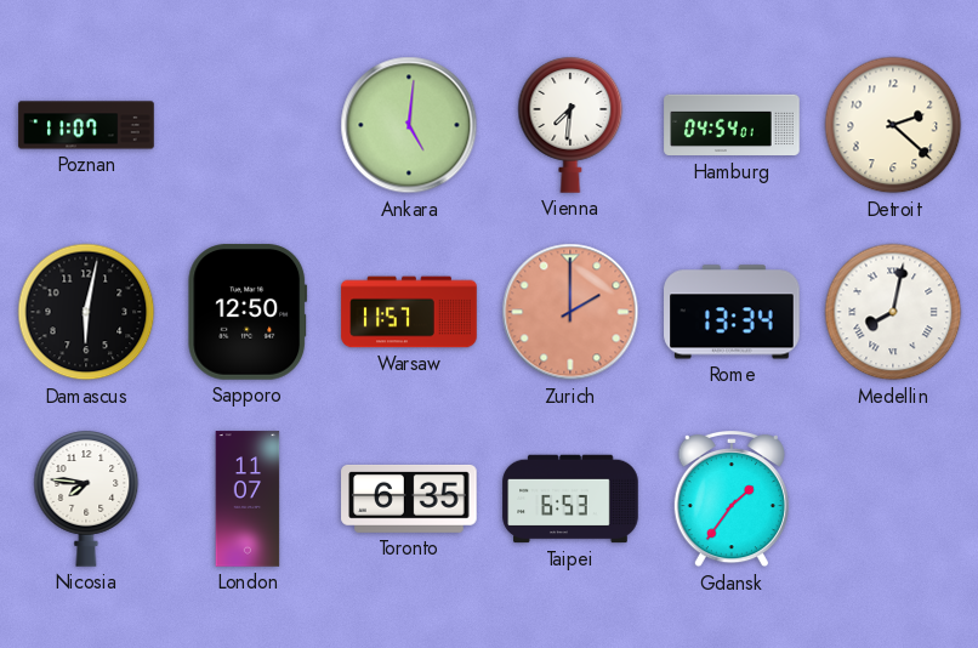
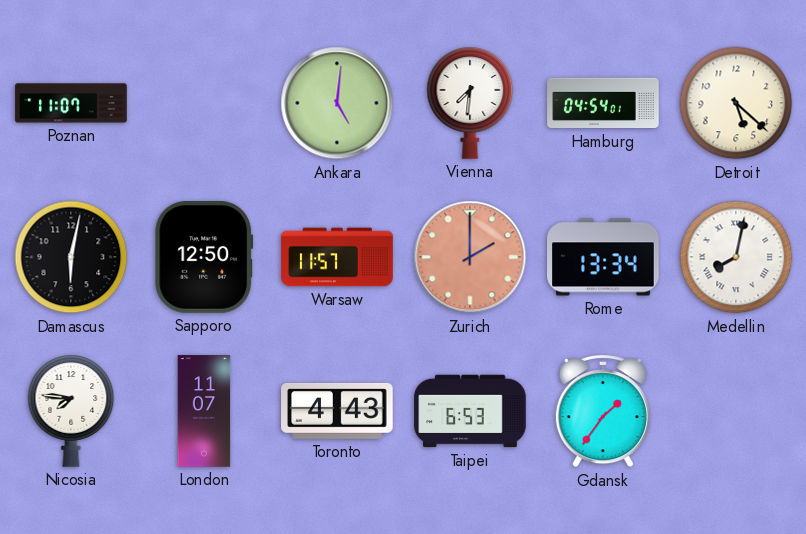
Detroit: 2:22 -> 5:22 (736, 103)
Toronto: 6:35 -> 4:43 (337, 411)
